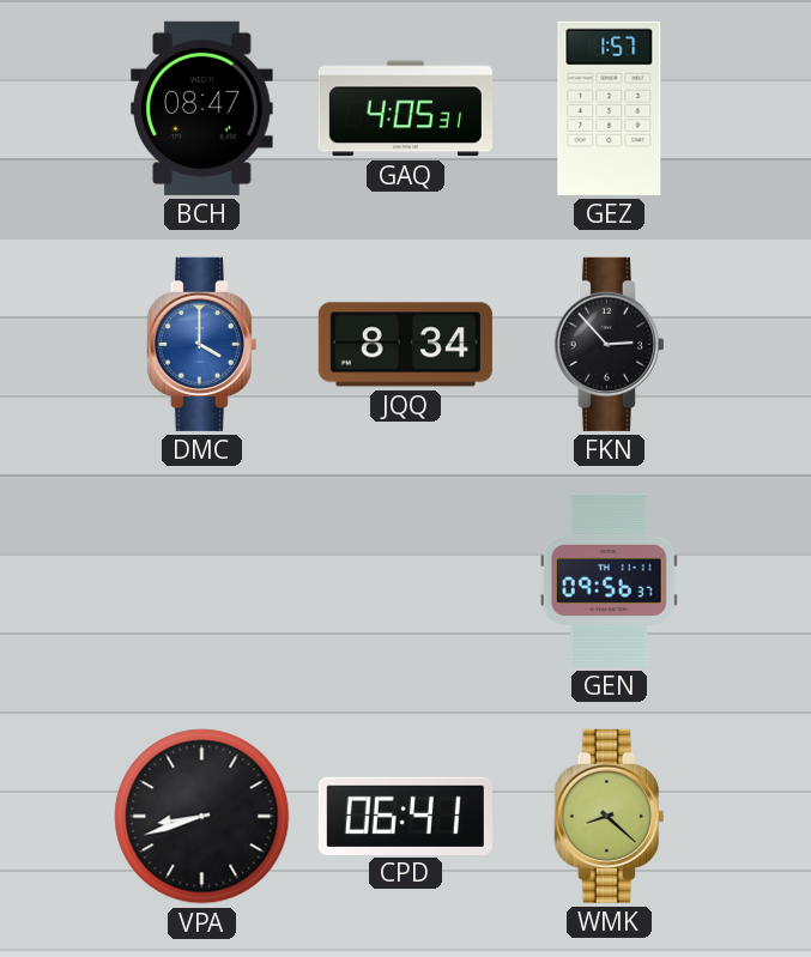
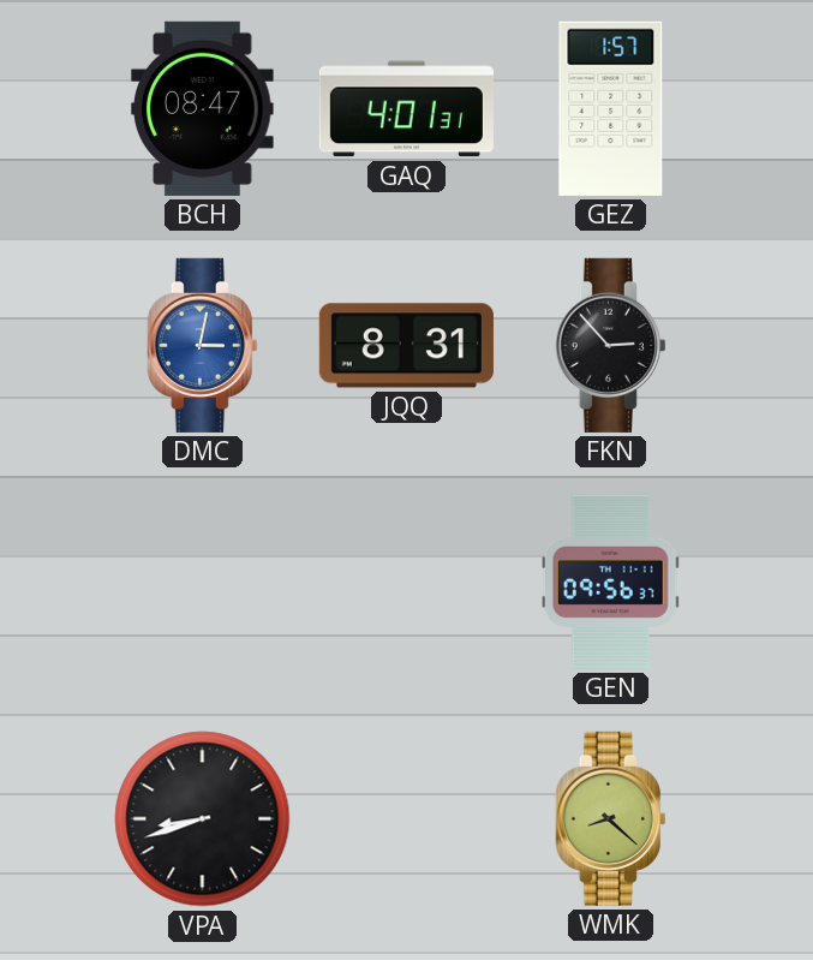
GAQ: 4:05 -> 4:01 (406, 109)
DMC: 4:00 -> 3:02 (202, 345)
JQQ: 8:34 -> 8:31 (406, 346)
CPD: 06:41 -> none (405, 816)
